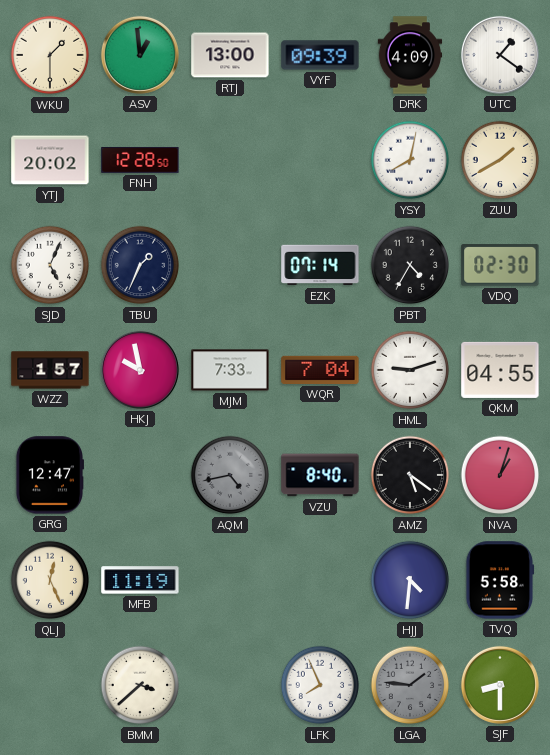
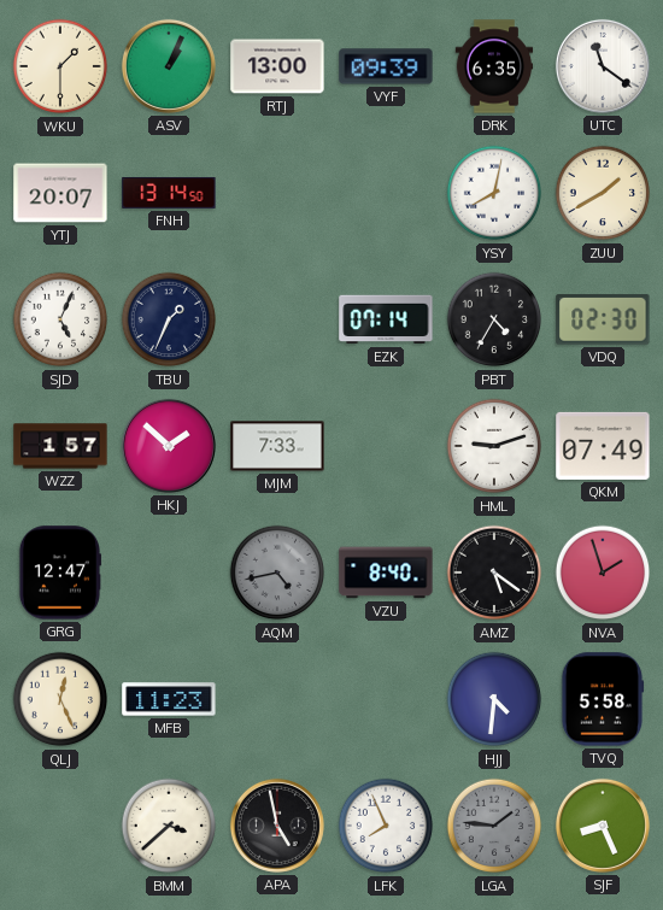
ASV: 12:59 -> 1:04 (169, 66)
DRK: 4:09 -> 6:35 (494, 66)
UTC: 1:21 -> 11:21 (603, 66)
YTJ: 20:02 -> 20:07 (60, 193)
FNH: 12:28 -> 13:14 (169, 193)
HKJ: 9:58 -> 1:52 (169, 446)
WQR: 7:04 -> none (320, 370)
QKM: 04:55 -> 07:49 (603, 446)
NVA: 1:03 -> 1:57 (603, 573)
MFB: 11:19 -> 11:23 (169, 699)
APA: none -> 4:58 (277, 826)
SJF: 8:30 -> 8:26 (603, 826)
